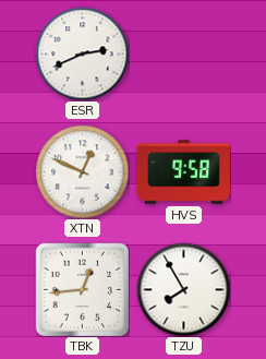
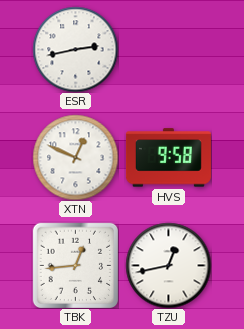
ESR: 2:41 -> 2:43 (75, 49)
TZU: 7:55 -> 12:43 (168, 265)
